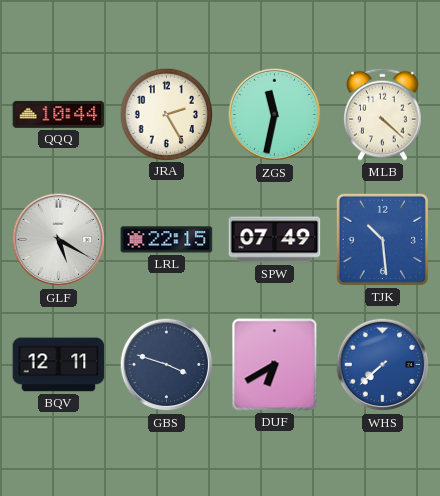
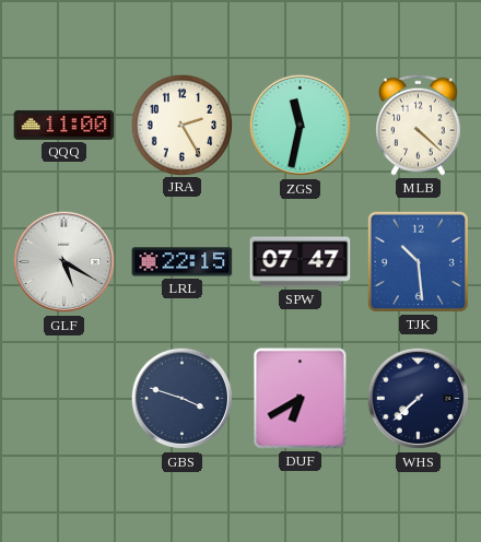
QQQ: 10:44 -> 11:00 (64, 125)
SPW: 07:49 -> 07:47 (301, 262)
BQV: 12:11 -> none (59, 365)
WHS dial: blue -> navy (419, 399)
